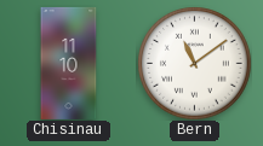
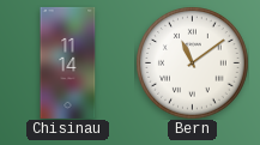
Chisinau: 11:10 -> 11:14 (68, 62)
